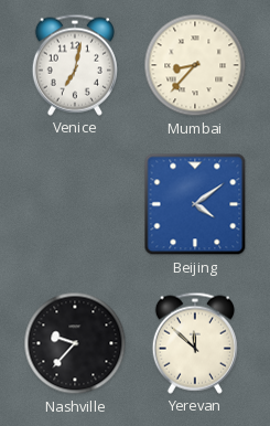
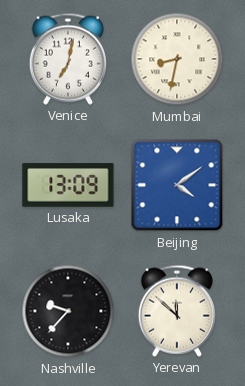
Mumbai: 8:37 -> 8:32 (177, 59)
Lusaka: none -> 13:09 (68, 185)
